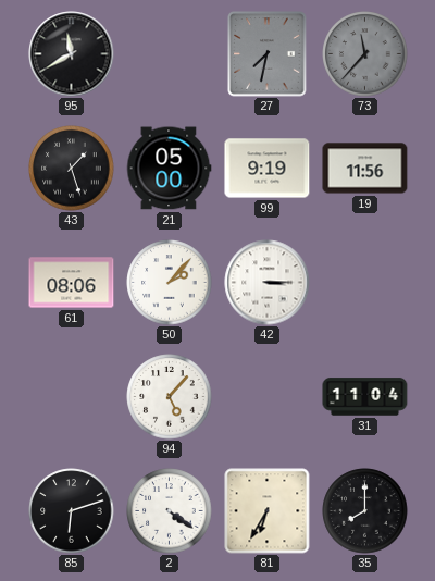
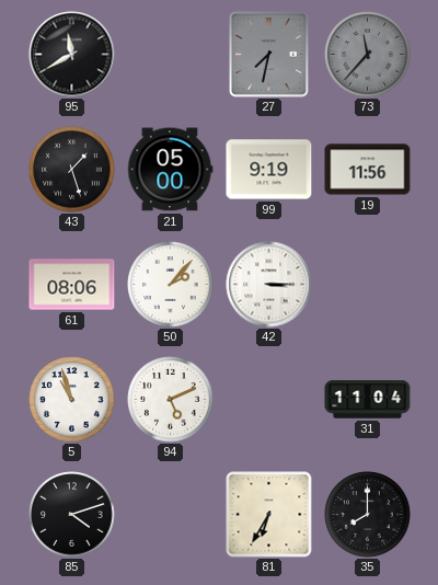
5: none -> 10:57 (72, 400)
94: 5:07 -> 5:11 (171, 400)
85: 6:12 -> 4:12 (72, 515)
2: 4:21 -> none (170, 511)
